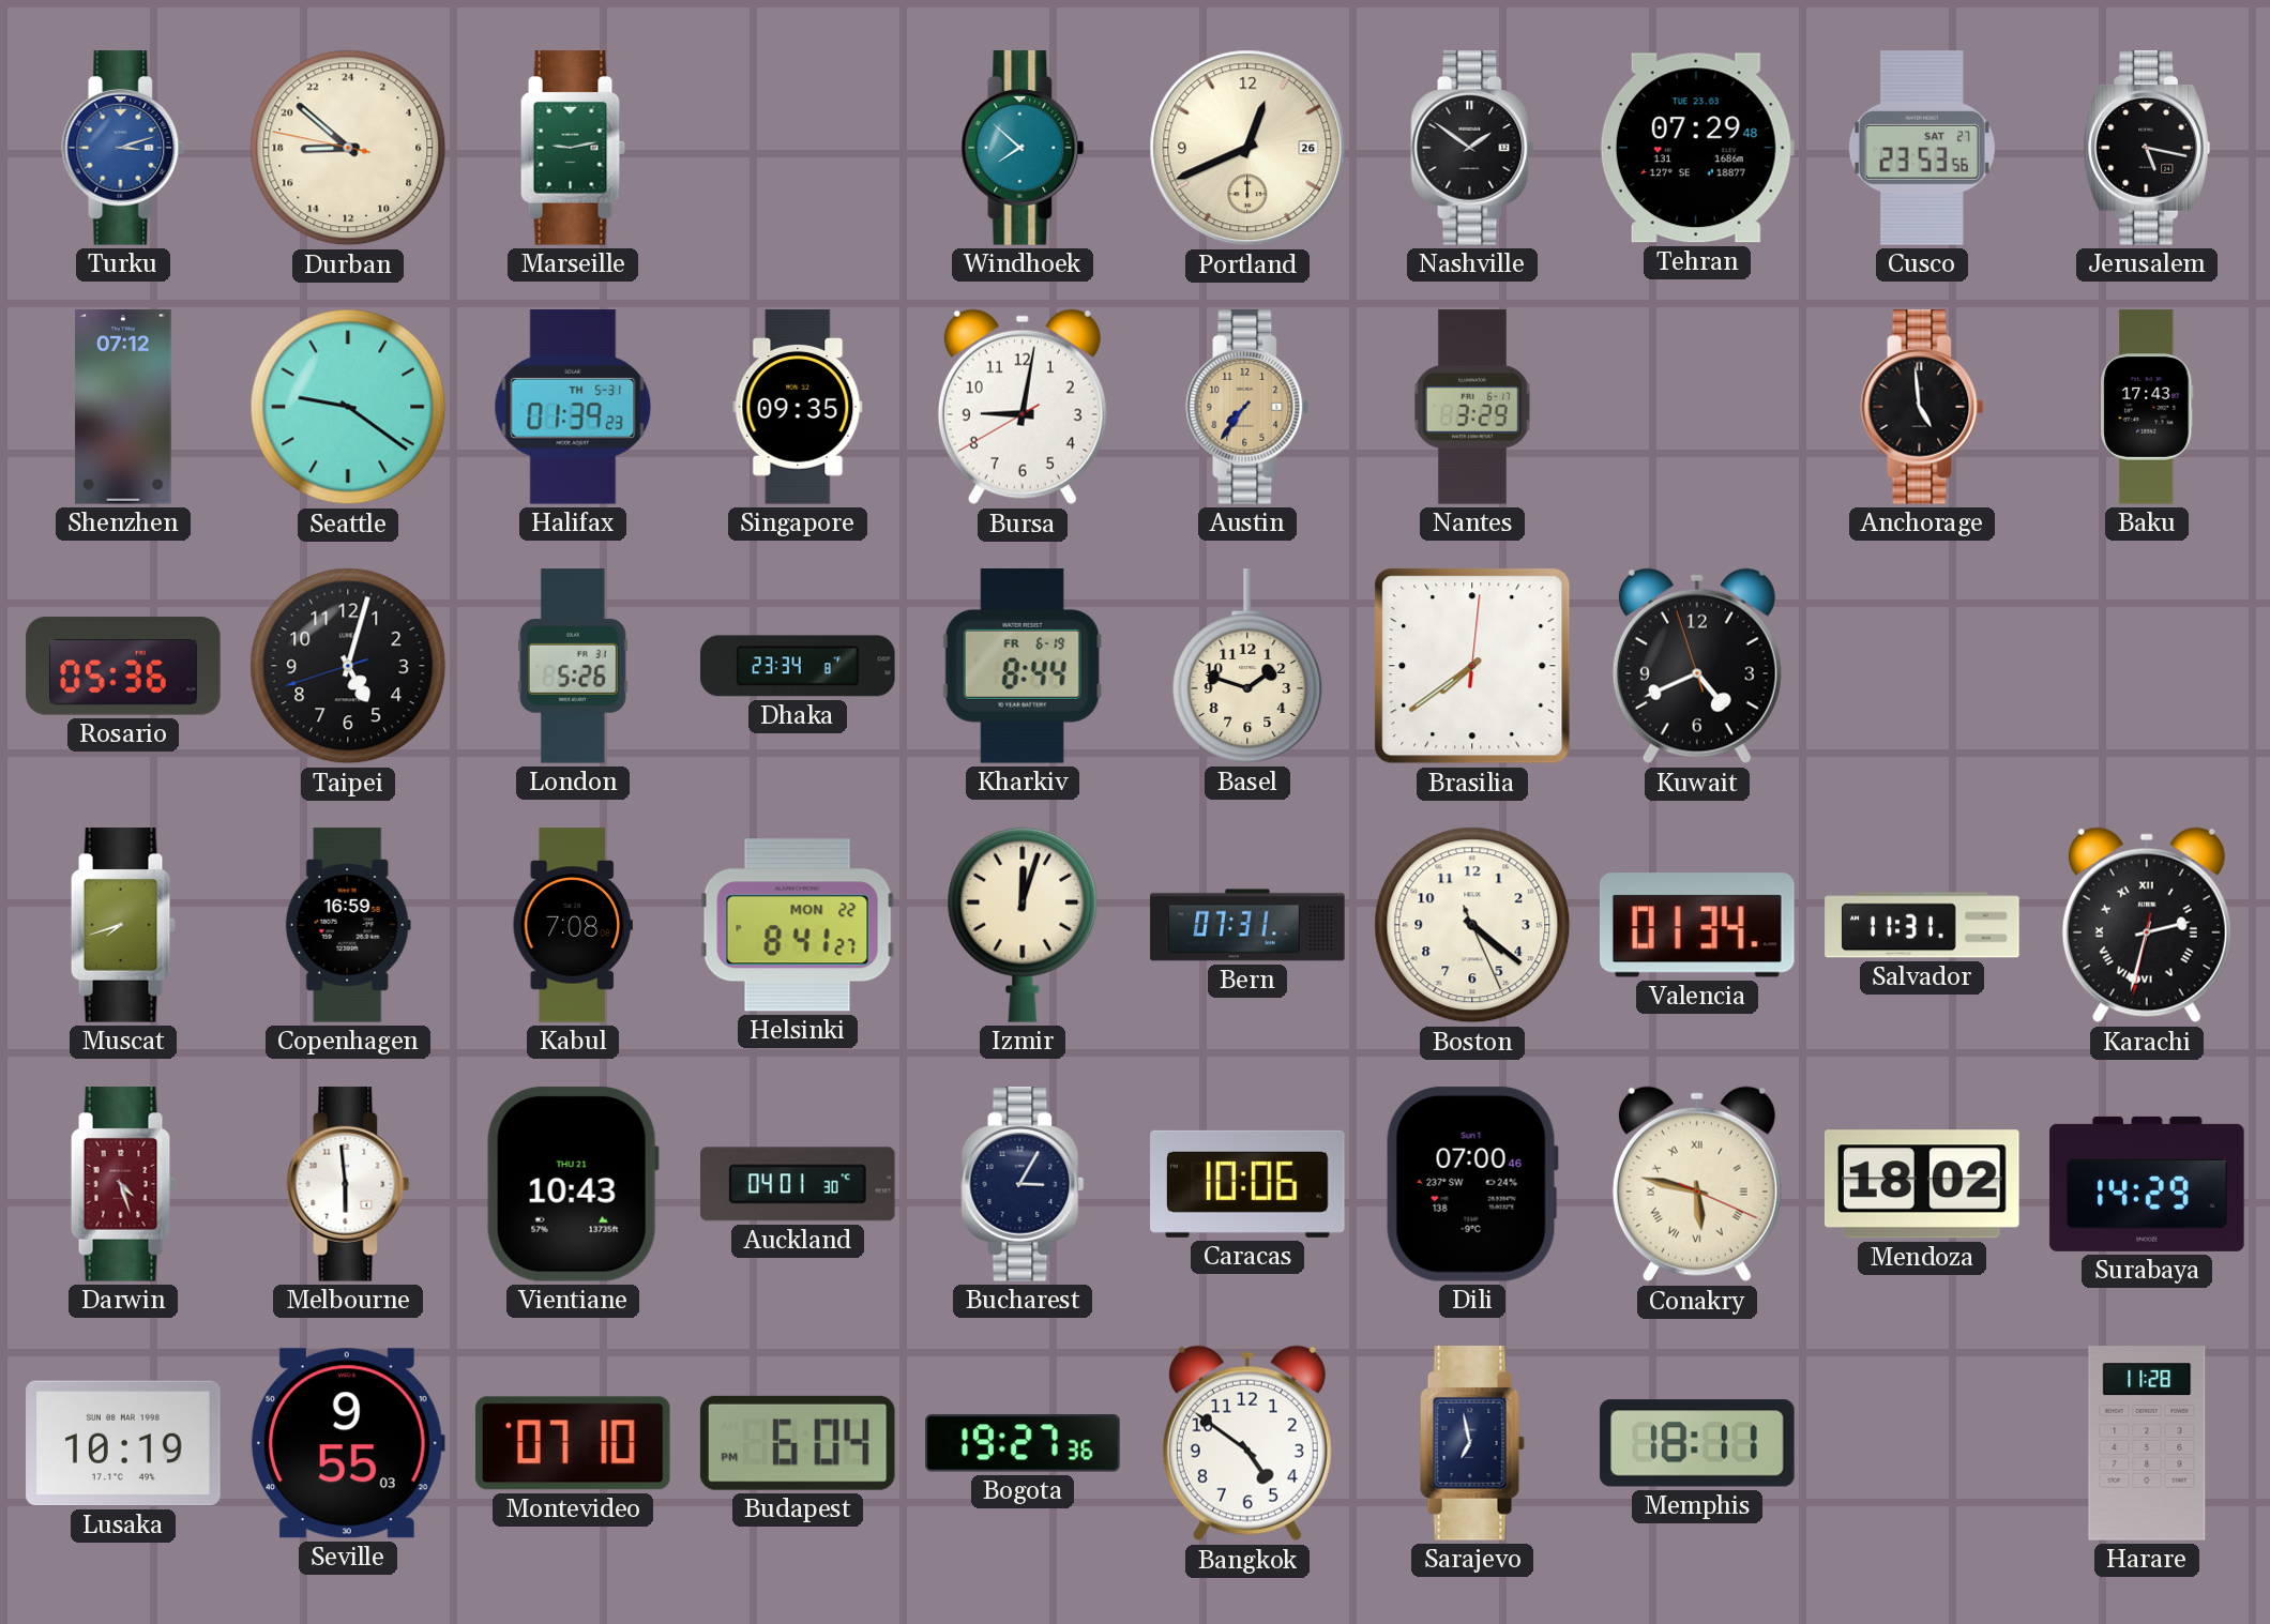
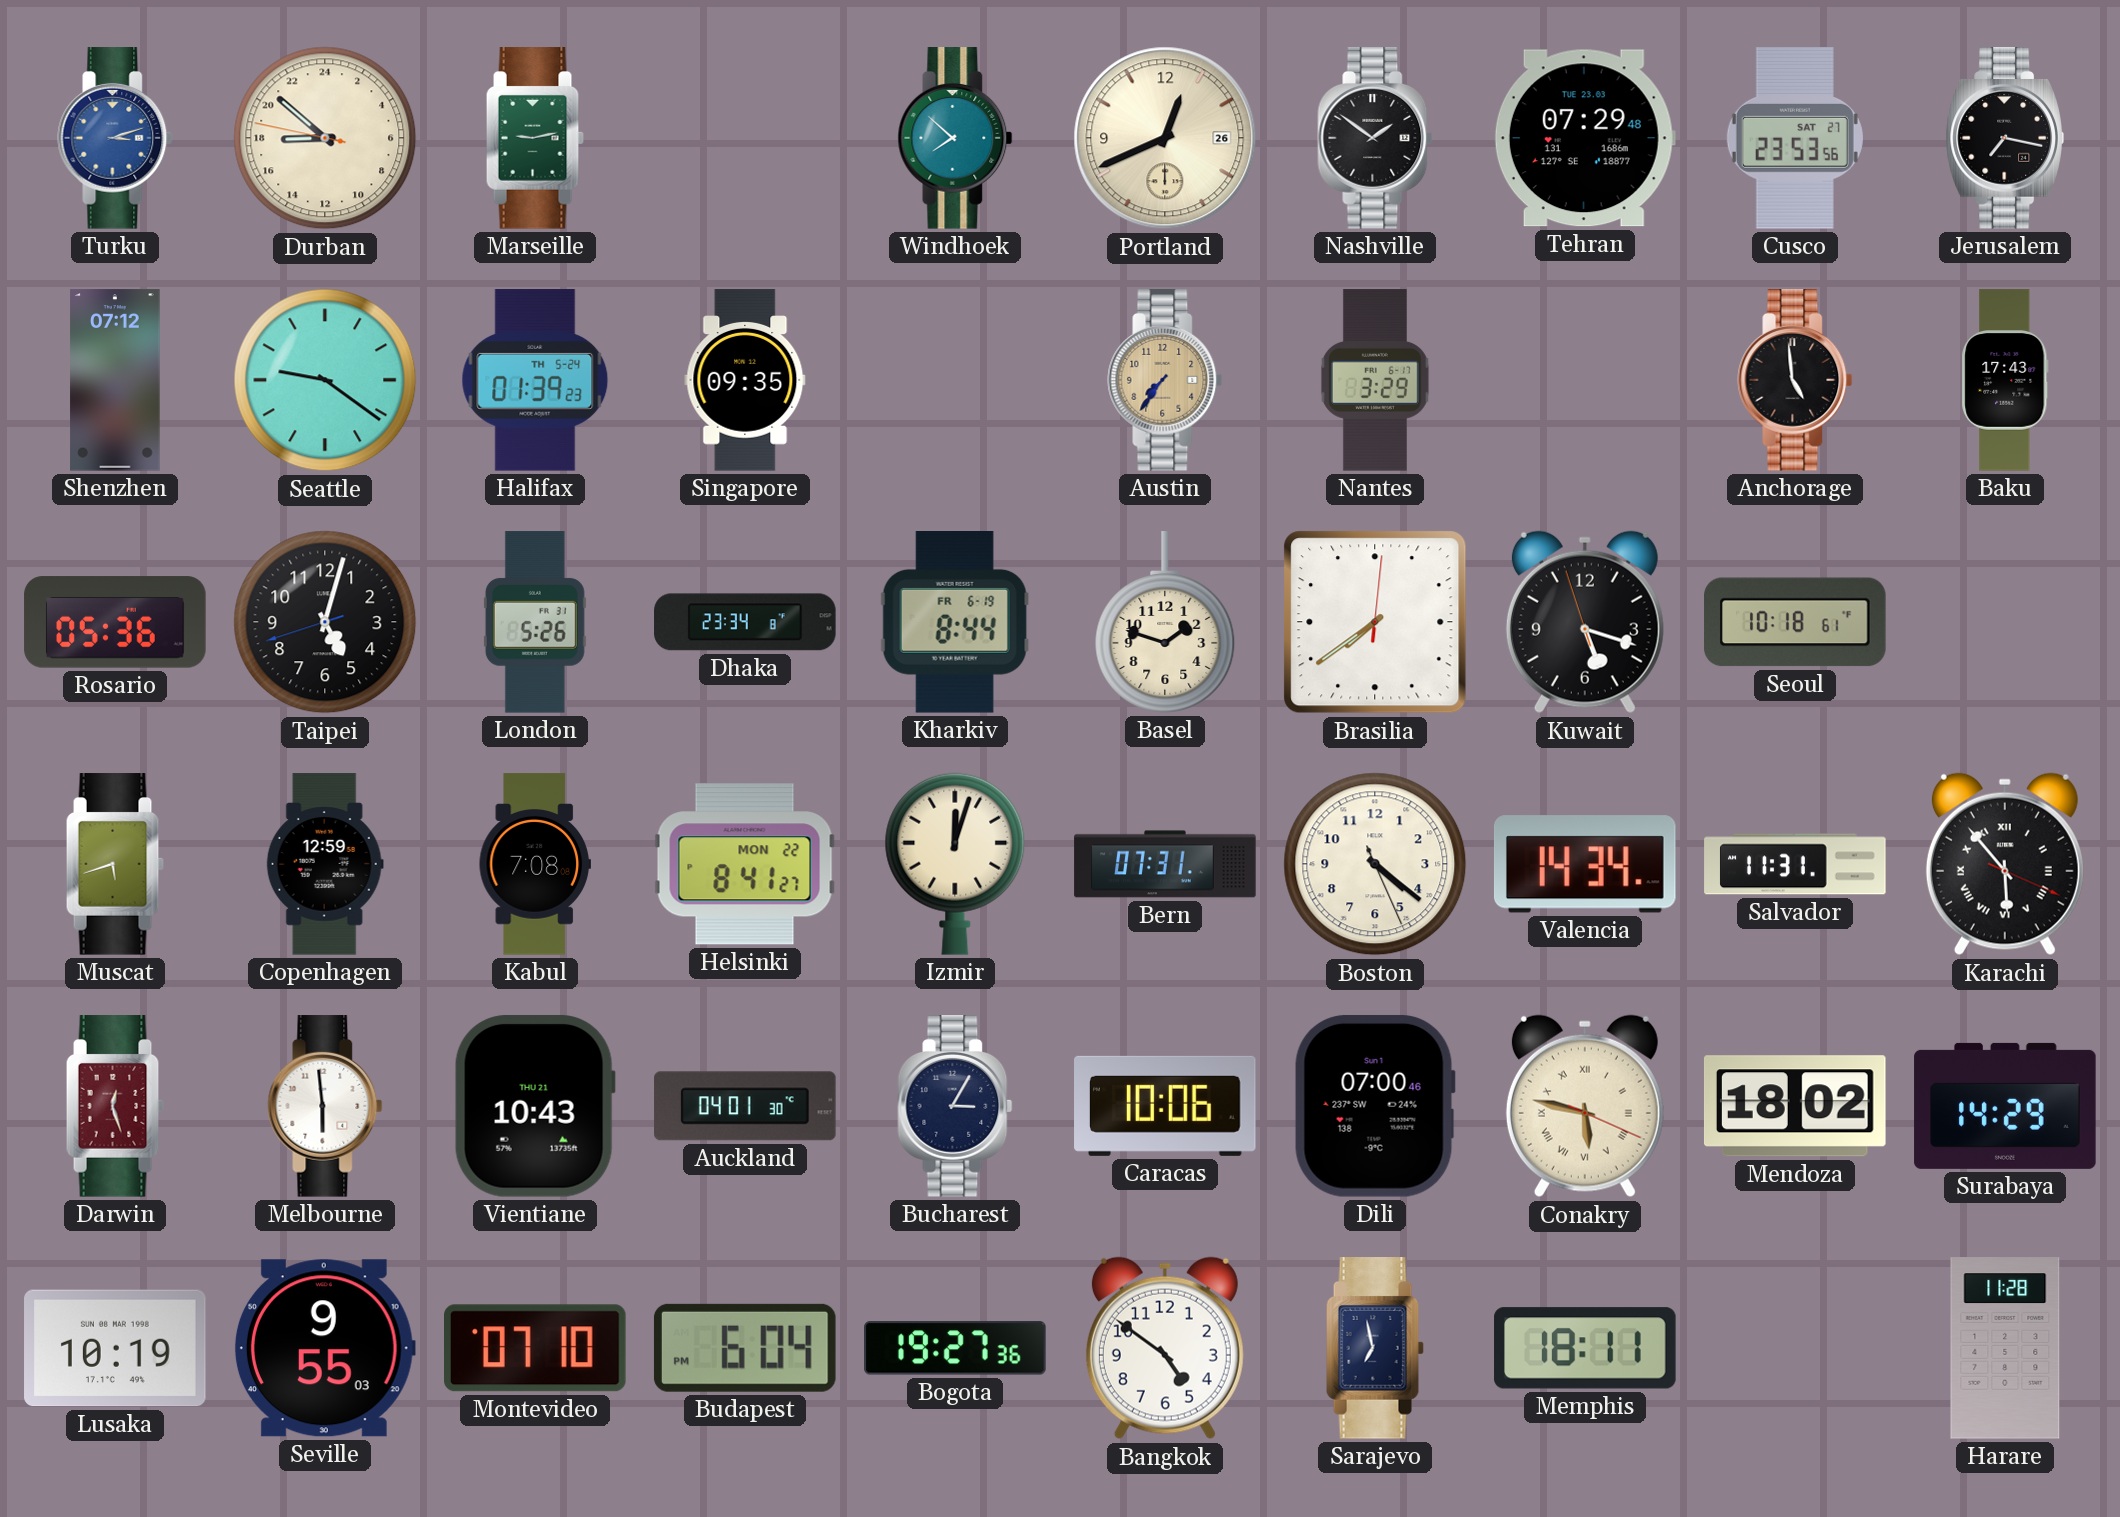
Jerusalem: 5:17 -> 7:17 (2005, 138)
Halifax date: TH 5-31 -> TH 5-24 (535, 380)
Bursa: 9:01 -> none (1023, 407)
Kuwait: 4:40 -> 5:17 (1585, 622)
Seoul: none -> 10:18 (1795, 622)
Muscat: 7:42 -> 5:42 (115, 864)
Copenhagen: 16:59 -> 12:59 (325, 864)
Valencia: 01:34 -> 14:34 (1585, 864)
Karachi: 2:32 -> 5:53 (2005, 864)
Darwin: 4:27 -> 12:27 (115, 1106)
